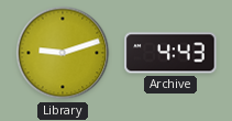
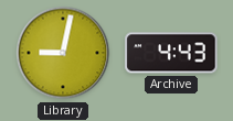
Library: 9:12 -> 9:02 (63, 53)
